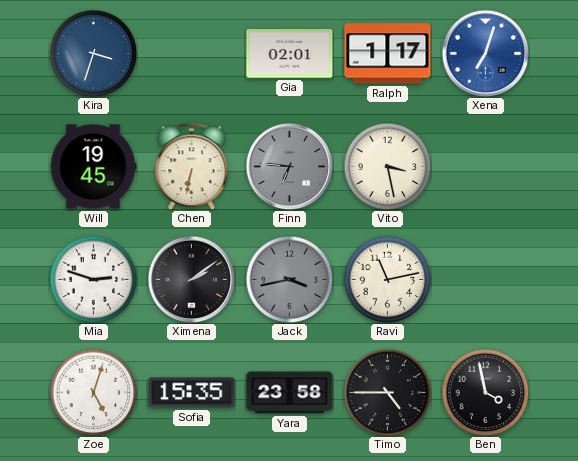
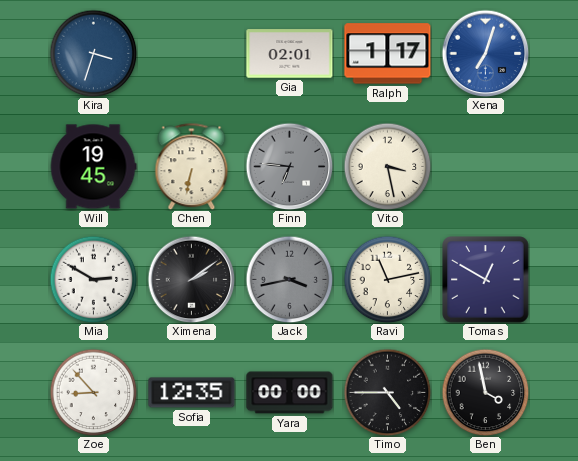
Mia: 2:48 -> 2:50 (93, 279)
Tomas: none -> 12:50 (486, 280)
Zoe: 5:03 -> 8:53 (93, 392)
Sofia: 15:35 -> 12:35 (192, 393)
Yara: 23:58 -> 00:00 (290, 393)
